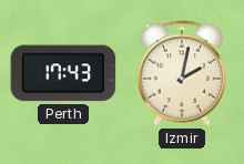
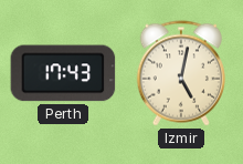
Izmir: 2:02 -> 5:02 (180, 73)
